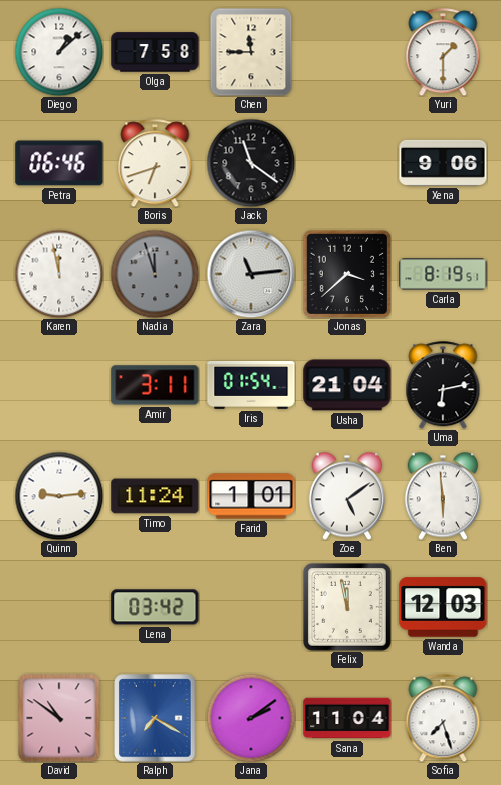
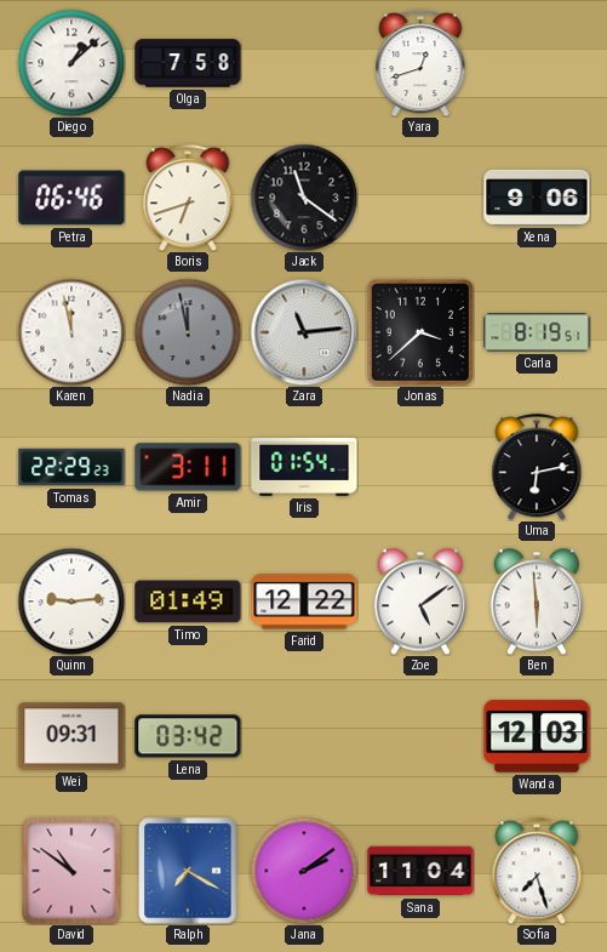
Chen: 11:45 -> none (251, 52)
Yara: none -> 12:42 (420, 63)
Yuri: 1:30 -> none (443, 52)
Nadia: 11:57 -> 11:58 (188, 332)
Tomas: none -> 22:29 (71, 467)
Usha: 21:04 -> none (347, 385)
Timo: 11:24 -> 01:49 (188, 602)
Farid: 1:01 -> 12:22 (304, 602)
Wei: none -> 09:31 (71, 736)
Felix: 11:58 -> none (347, 607)
